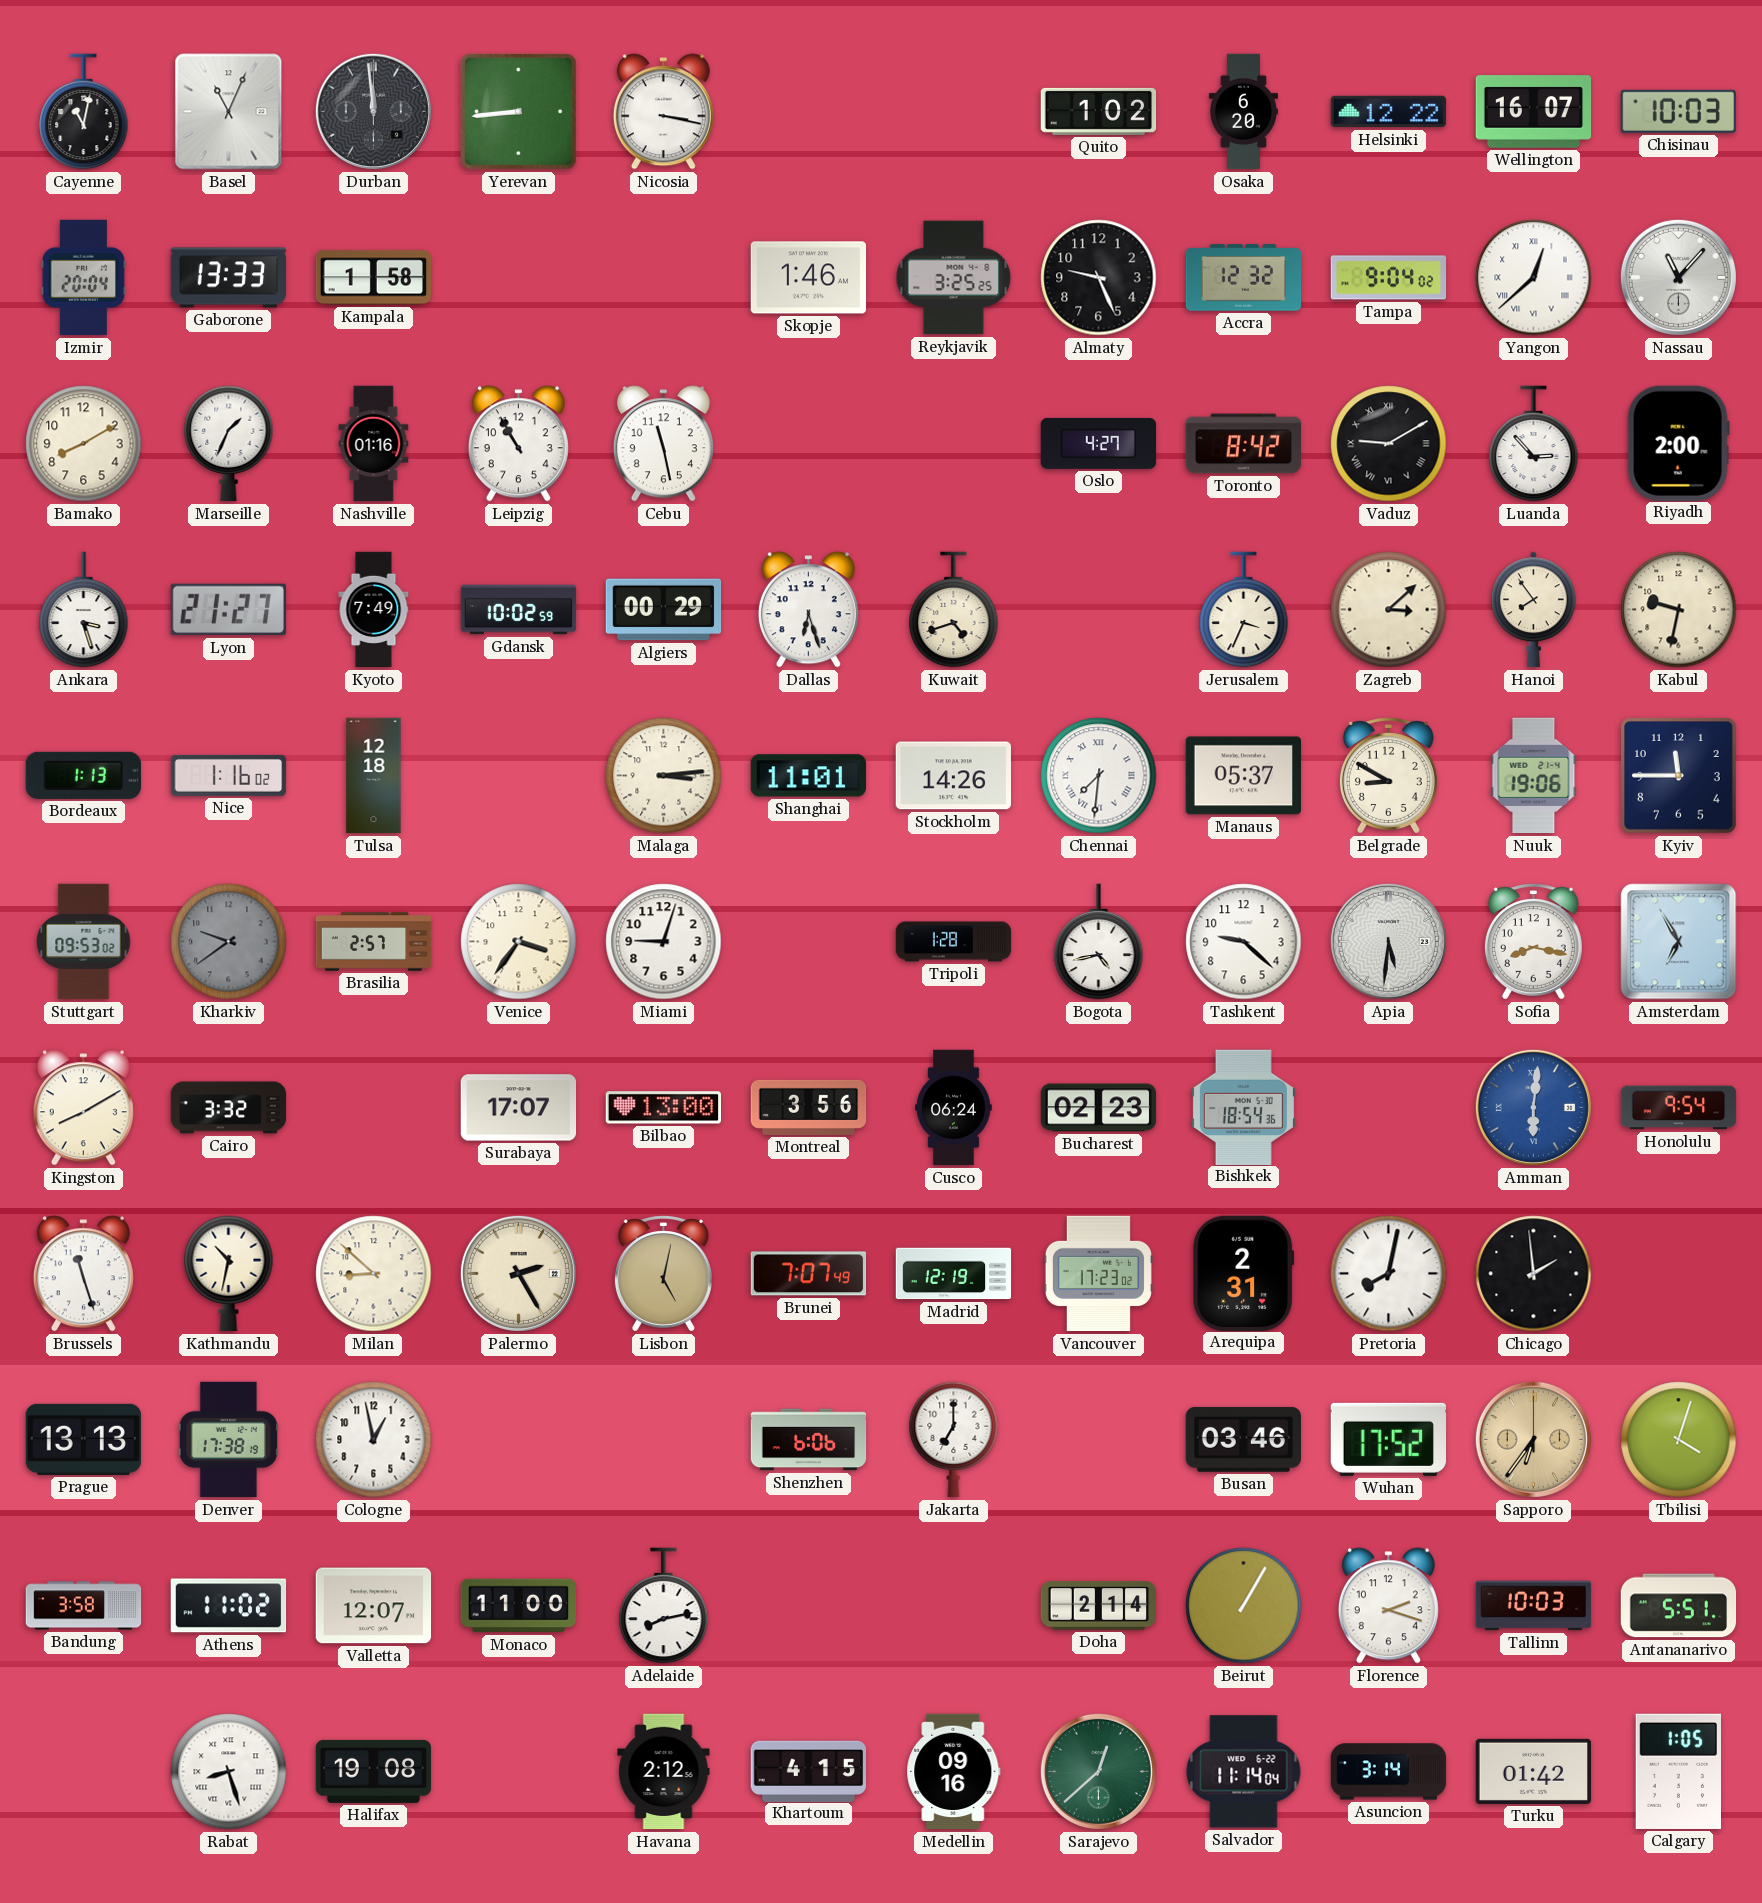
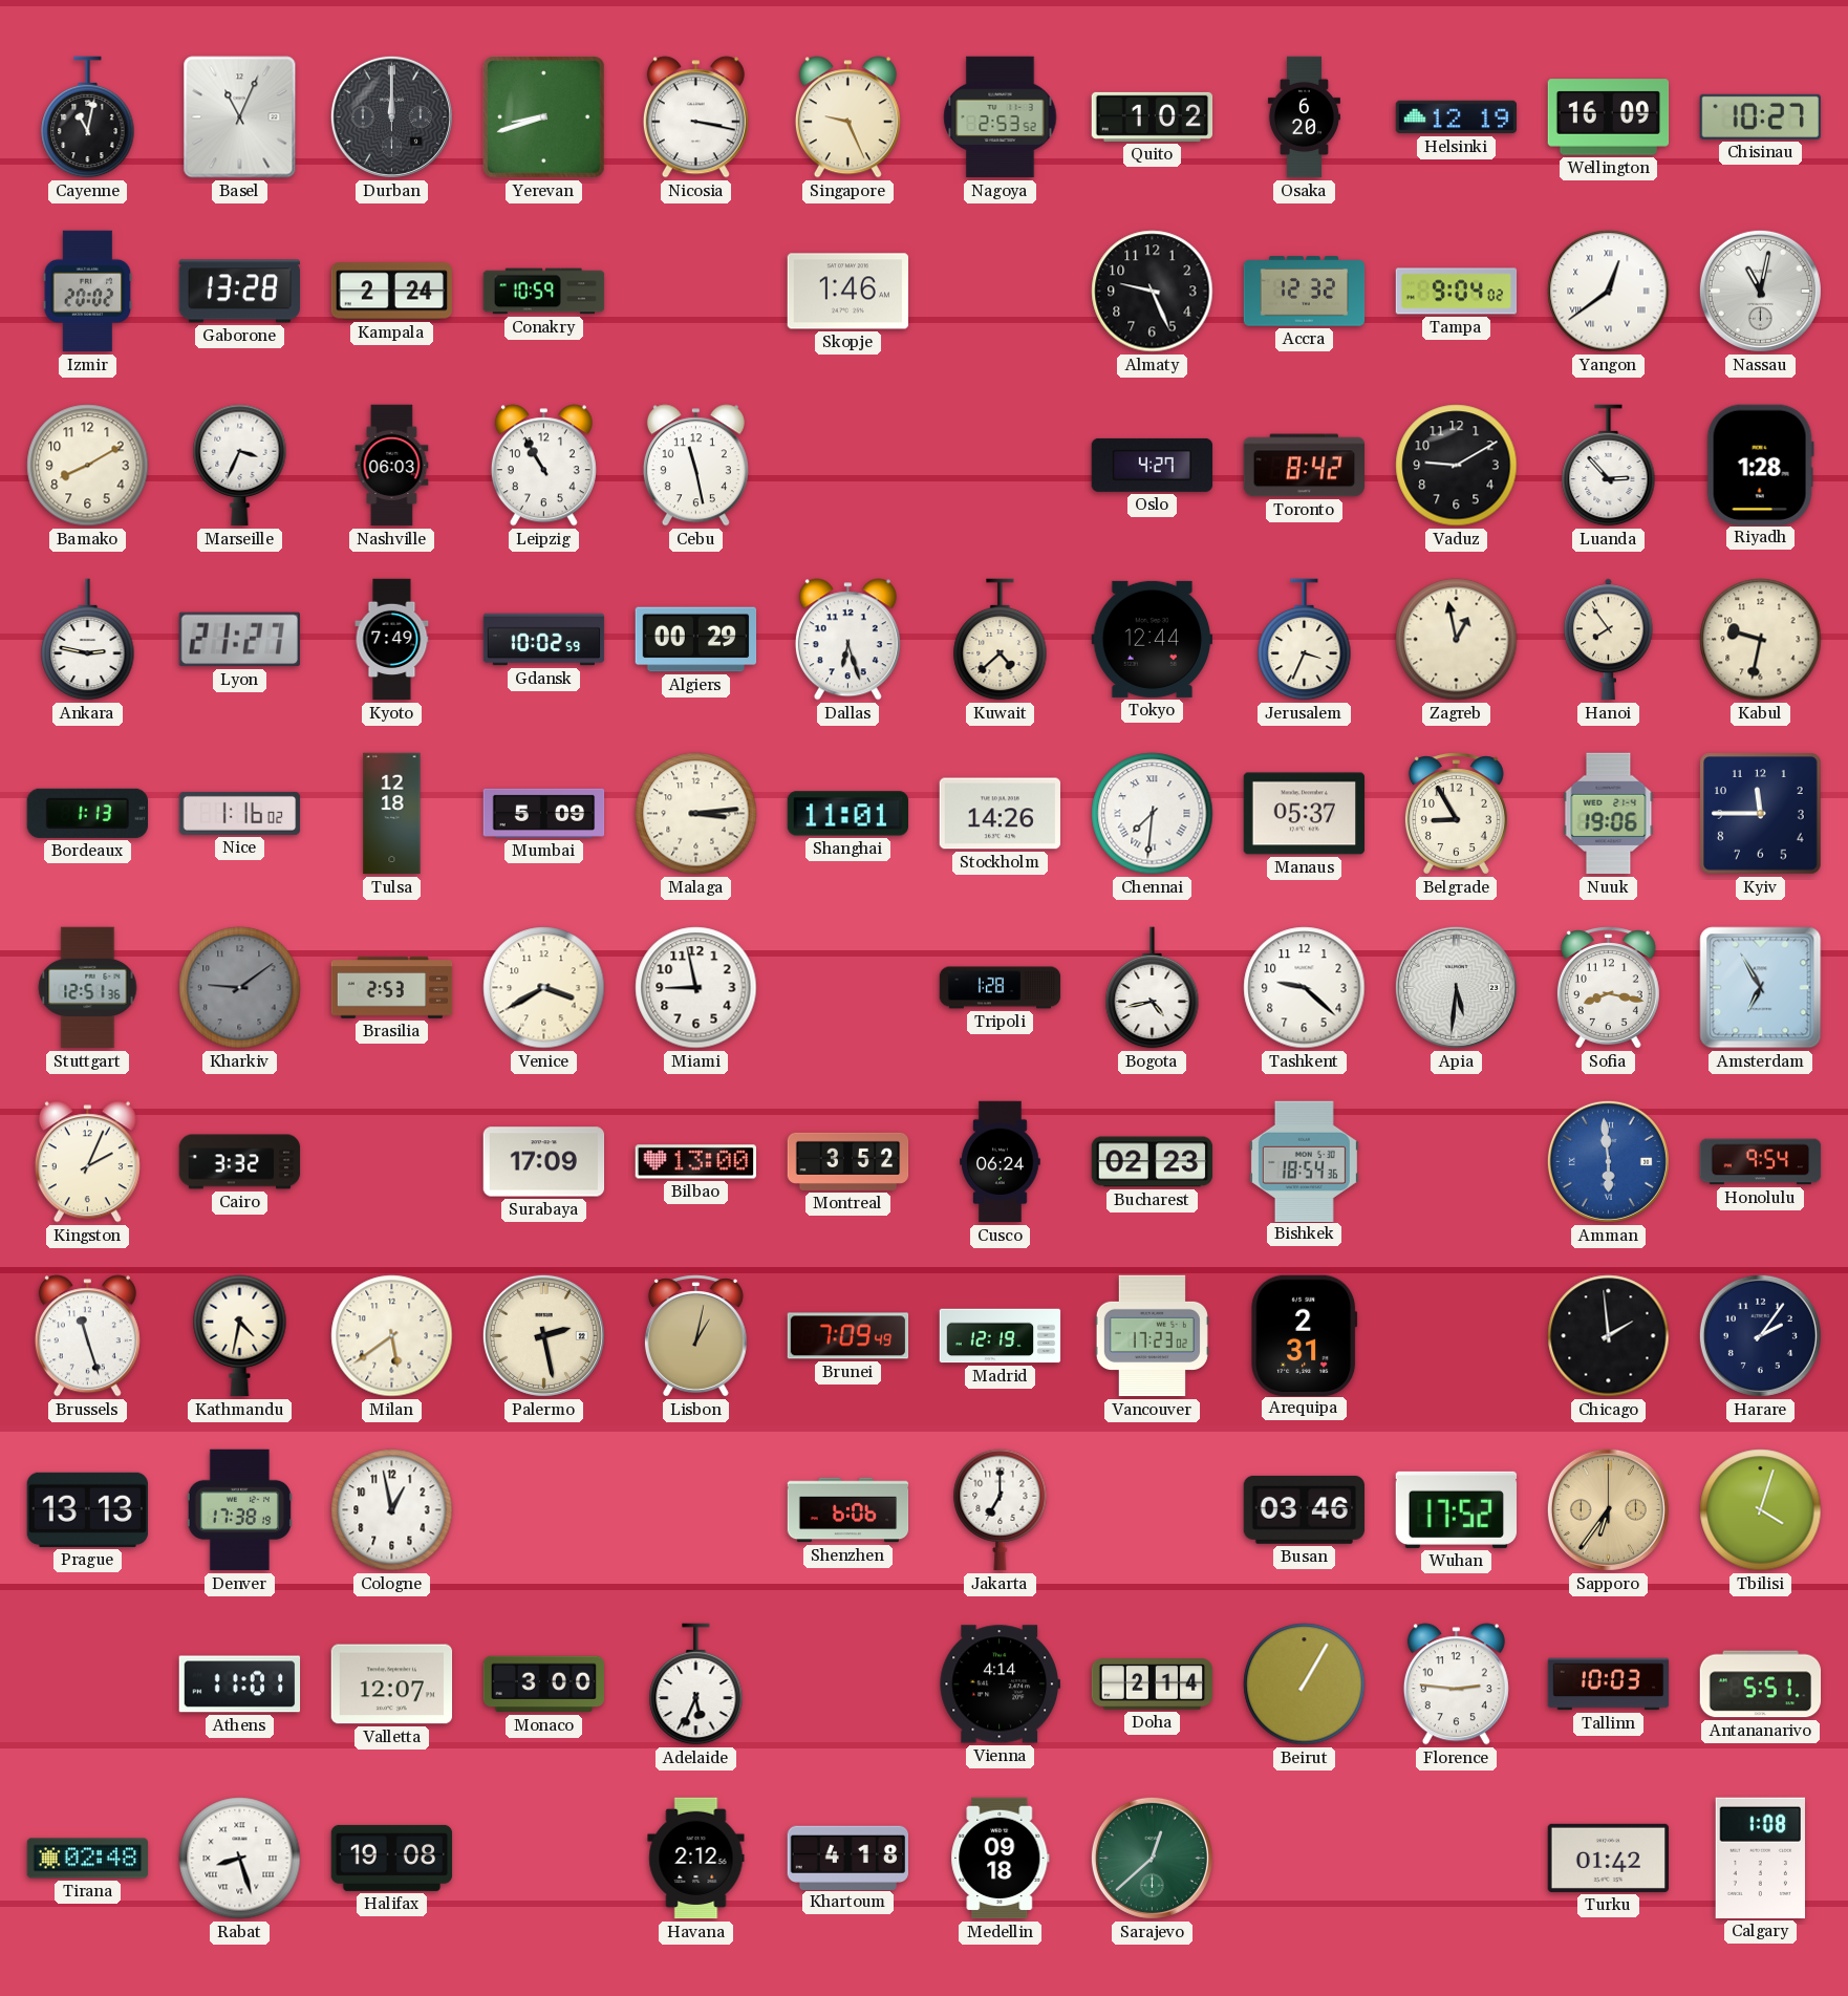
Durban: 11:59 -> 12:00 (391, 116)
Yerevan: 8:44 -> 8:42 (544, 117)
Singapore: none -> 9:26 (847, 117)
Nagoya: none -> 2:53 (1001, 117)
Helsinki: 12:22 -> 12:19 (1457, 117)
Wellington: 16:07 -> 16:09 (1609, 117)
Chisinau: 10:03 -> 10:27 (1760, 116)
Izmir: 20:04 -> 20:02 (88, 292)
Gaborone: 13:33 -> 13:28 (239, 292)
Kampala: 1:58 -> 2:24 (392, 292)
Conakry: none -> 10:59 (544, 292)
Reykjavik: 3:25 -> none (954, 278)
Yangon: 12:38 -> 12:39 (1609, 292)
Nassau: 11:07 -> 11:02 (1760, 291)
Marseille: 1:34 -> 3:34 (240, 466)
Nashville: 01:16 -> 06:03 (392, 466)
Vaduz numerals: Roman -> Arabic (1457, 466)
Riyadh: 2:00 -> 1:28 (1760, 465)
Ankara: 3:27 -> 2:47 (88, 640)
Kuwait: 4:42 -> 4:38 (1001, 640)
Tokyo: none -> 12:44 (1152, 639)
Zagreb: 3:08 -> 12:58 (1457, 640)
Mumbai: none -> 5:09 (544, 813)
Belgrade: 8:50 -> 8:55 (1456, 814)
Stuttgart: 09:53 -> 12:51 (88, 988)
Kharkiv: 9:39 -> 9:09 (240, 988)
Brasilia: 2:57 -> 2:53 (392, 988)
Venice: 3:36 -> 3:40 (544, 988)
Miami: 9:03 -> 8:58 (696, 988)
Kingston: 8:10 -> 2:04 (87, 1162)
Surabaya: 17:07 -> 17:09 (544, 1162)
Montreal: 3:56 -> 3:52 (848, 1161)
Amman: 6:01 -> 5:59 (1608, 1161)
Kathmandu: 10:32 -> 4:32 (240, 1336)
Milan: 8:52 -> 5:39 (392, 1336)
Palermo: 2:25 -> 2:28 (543, 1335)
Lisbon: 5:02 -> 1:02 (695, 1336)
Brunei: 7:07 -> 7:09 (848, 1336)
Pretoria: 8:02 -> none (1389, 1274)
Harare: none -> 2:06 (1760, 1335)
Bandung: 3:58 -> none (84, 1606)
Athens: 11:02 -> 11:01 (240, 1684)
Monaco: 11:00 -> 3:00 (544, 1684)
Adelaide: 8:13 -> 5:34 (696, 1684)
Vienna: none -> 4:14 (1000, 1684)
Florence: 2:18 -> 2:46 (1456, 1684)
Tirana: none -> 02:48 (88, 1859)
Khartoum: 4:15 -> 4:18 (847, 1858)
Medellin: 09:16 -> 09:18 (1001, 1859)
Salvador: 11:14 -> none (1244, 1772)
Asuncion: 3:14 -> none (1389, 1772)
Calgary: 1:05 -> 1:08 (1760, 1858)
